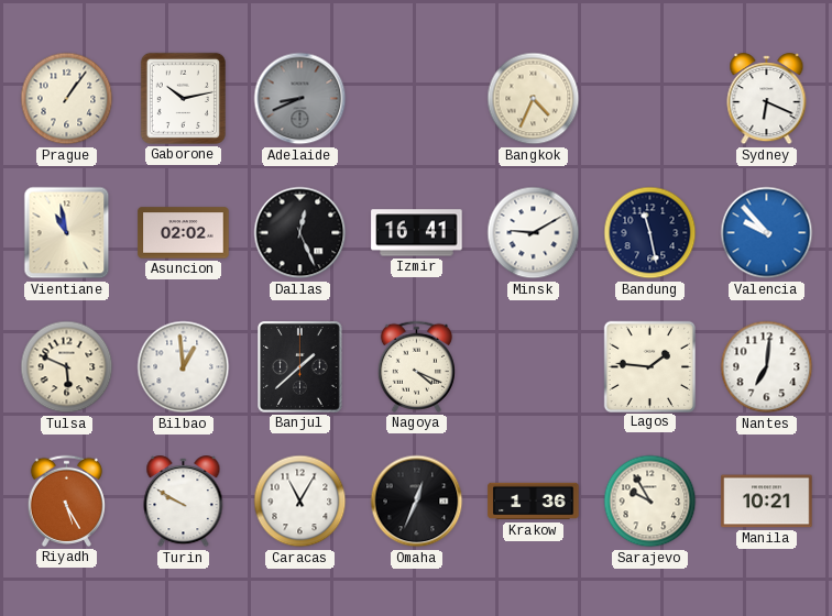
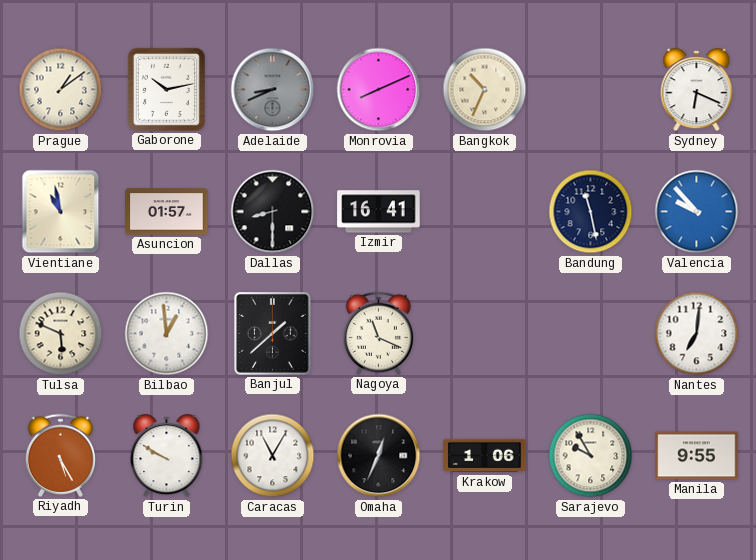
Prague: 1:06 -> 1:09 (61, 90)
Monrovia: none -> 8:11 (379, 90)
Bangkok: 4:34 -> 10:34 (485, 90)
Asuncion: 02:02 -> 01:57 (167, 212)
Dallas: 12:26 -> 8:30 (273, 212)
Minsk: 9:10 -> none (534, 233)
Nagoya: 4:19 -> 11:19 (378, 333)
Lagos: 1:46 -> none (649, 366)
Krakow: 1:36 -> 1:06 (485, 456)
Manila: 10:21 -> 9:55 (697, 456)
